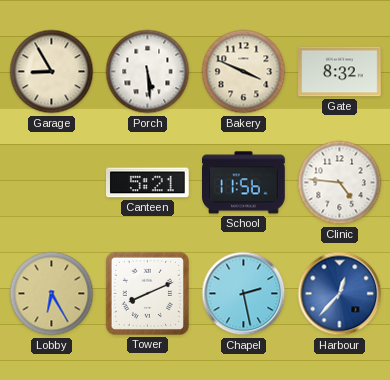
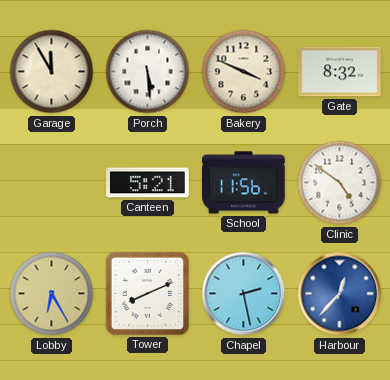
Garage: 8:55 -> 11:55 (52, 72)
Clinic: 4:46 -> 4:51 (340, 183)
